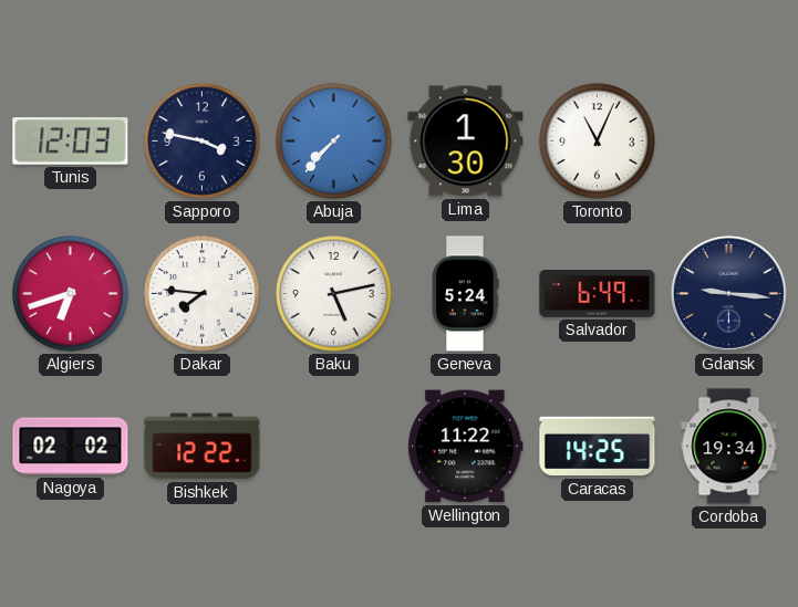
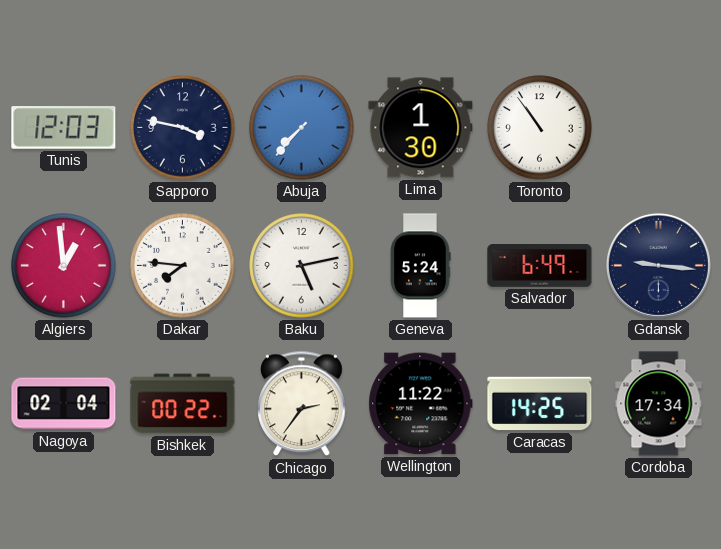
Toronto: 11:04 -> 10:54 (540, 128)
Algiers: 6:42 -> 12:59 (64, 266)
Nagoya: 02:02 -> 02:04 (64, 404)
Bishkek: 12:22 -> 00:22 (183, 404)
Chicago: none -> 2:36 (302, 404)
Cordoba: 19:34 -> 17:34 (659, 404)
